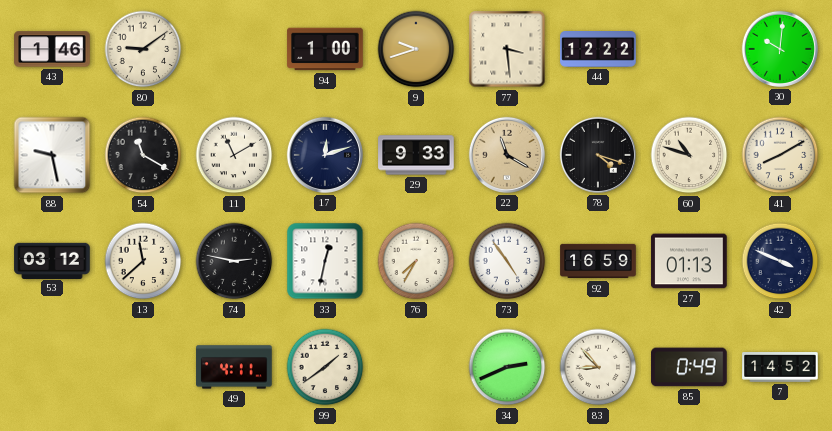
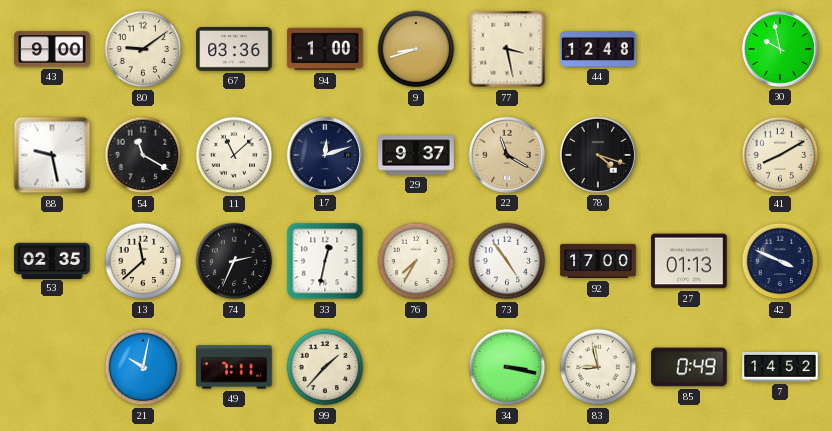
43: 1:46 -> 9:00 (52, 49)
67: none -> 03:36 (234, 50)
9: 9:42 -> 8:42 (416, 49)
77: 3:29 -> 3:28 (507, 49)
44: 12:22 -> 12:48 (598, 50)
30: 10:01 -> 9:58 (780, 49)
11: 11:10 -> 11:08 (234, 155)
29: 9:33 -> 9:37 (416, 155)
60: 10:48 -> none (689, 155)
53: 03:12 -> 02:35 (52, 260)
74: 2:47 -> 2:34 (234, 261)
92: 16:59 -> 17:00 (598, 261)
21: none -> 10:02 (143, 367)
49: 4:11 -> 7:11 (234, 367)
99: 1:39 -> 1:37 (325, 367)
34: 2:41 -> 3:17 (507, 367)
83: 8:53 -> 8:58 (598, 367)
